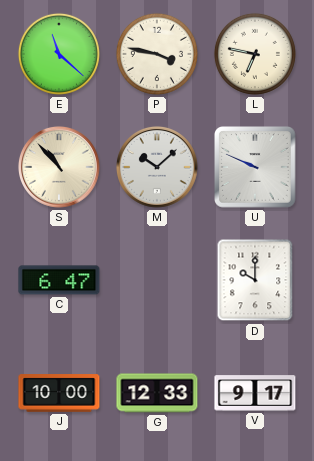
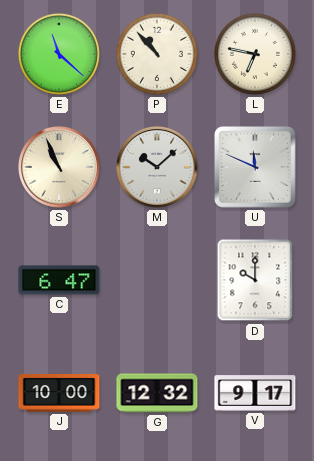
P: 3:47 -> 10:53 (157, 54)
S: 10:53 -> 10:56 (59, 167)
U: 9:49 -> 11:49 (256, 168)
G: 12:33 -> 12:32 (157, 393)
